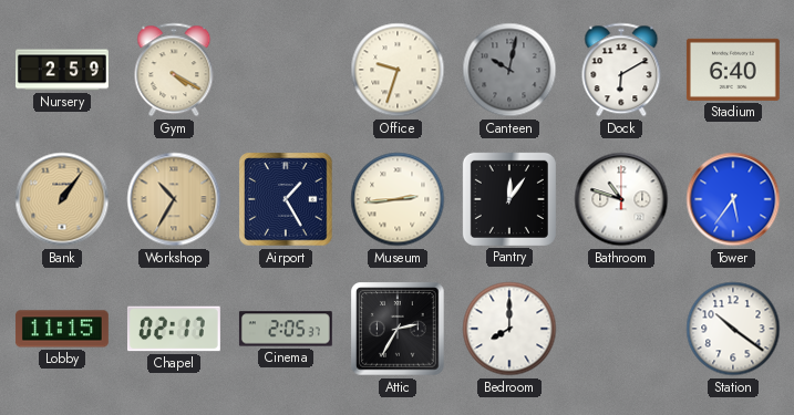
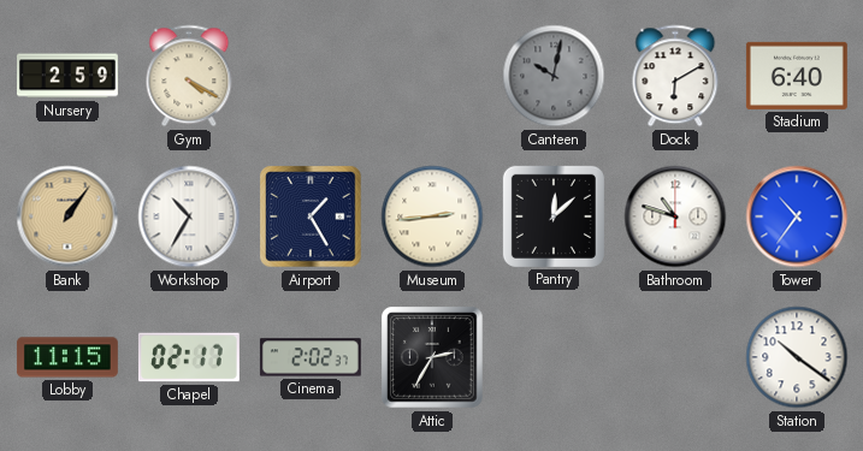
Office: 9:33 -> none (398, 70)
Workshop dial: champagne -> white (189, 216)
Pantry: 12:06 -> 12:08 (554, 216)
Tower: 5:36 -> 10:36 (797, 216)
Cinema: 2:05 -> 2:02 (311, 357)
Bedroom: 8:00 -> none (509, 329)
